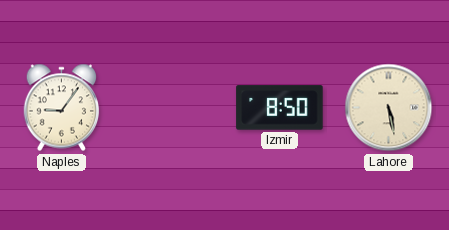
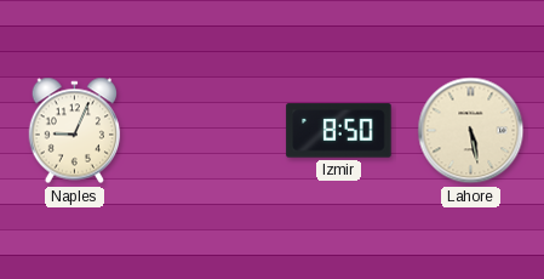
Naples: 9:06 -> 9:04 (75, 131)
